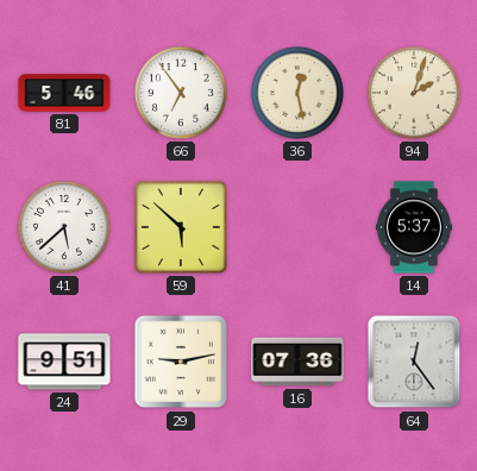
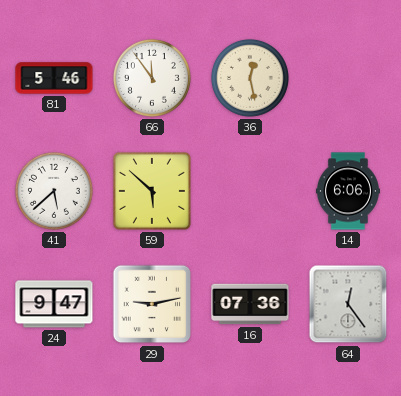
66: 6:54 -> 11:54 (152, 78)
94: 2:03 -> none (414, 93)
14: 5:37 -> 6:06 (348, 191)
24: 9:51 -> 9:47 (54, 304)
